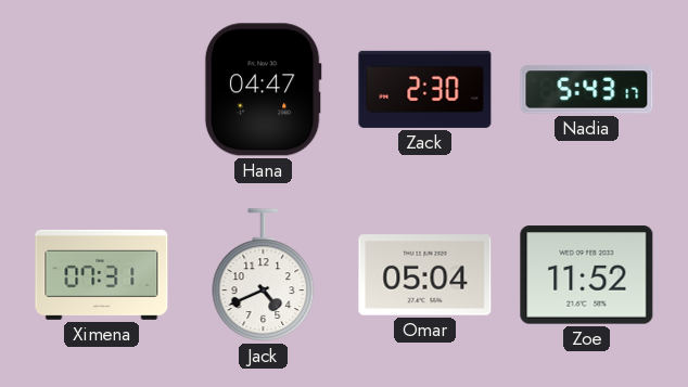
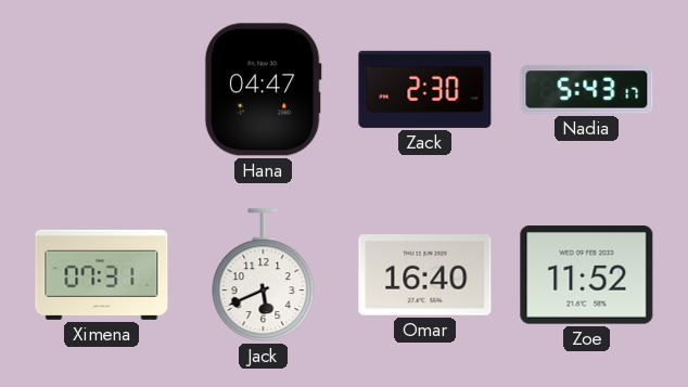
Jack: 4:41 -> 5:41 (264, 275)
Omar: 05:04 -> 16:40 (425, 275)
